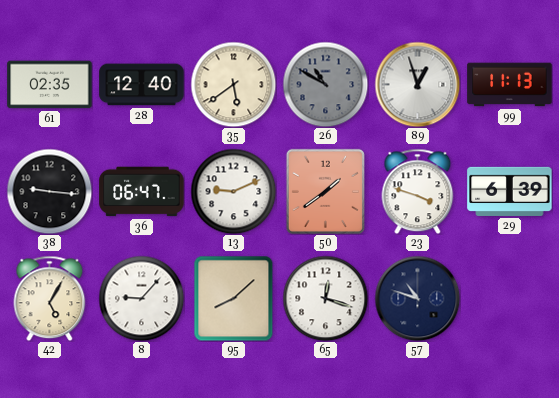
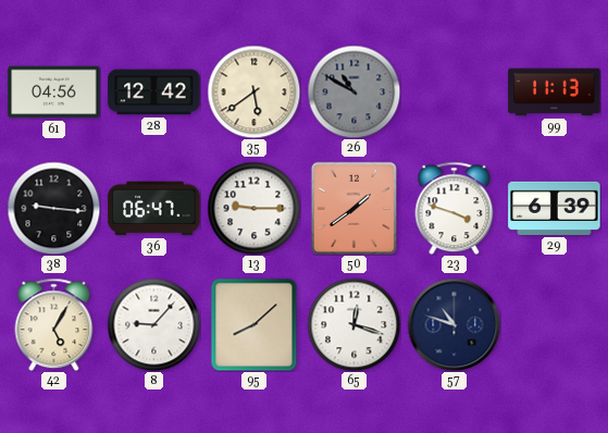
61: 02:35 -> 04:56 (54, 92)
28: 12:40 -> 12:42 (154, 92)
89: 12:57 -> none (417, 84)
13: 9:11 -> 9:15 (253, 208)
